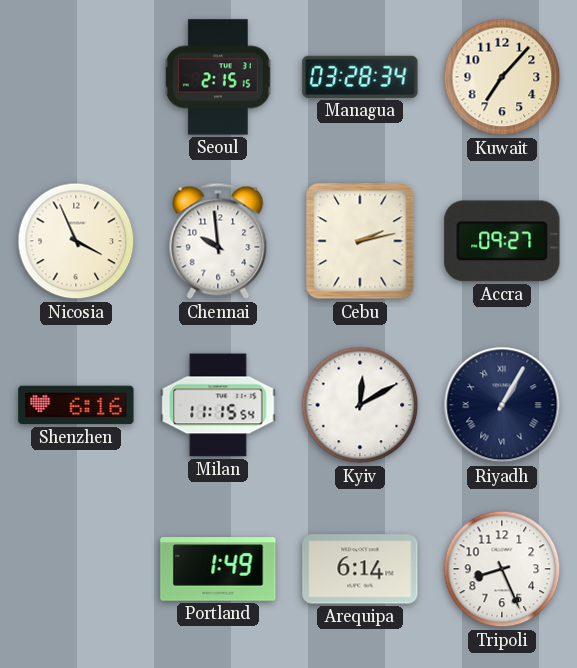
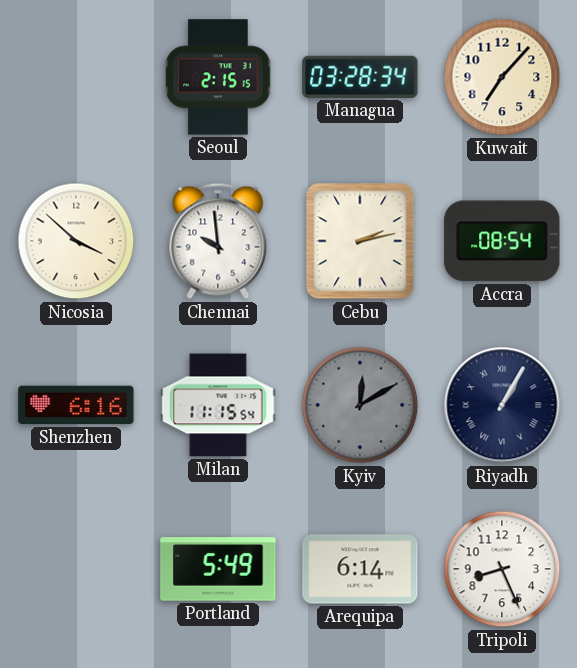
Nicosia: 3:56 -> 3:52 (76, 241)
Accra: 09:27 -> 08:54 (502, 241)
Kyiv dial: white -> grey (360, 405)
Portland: 1:49 -> 5:49 (218, 569)
